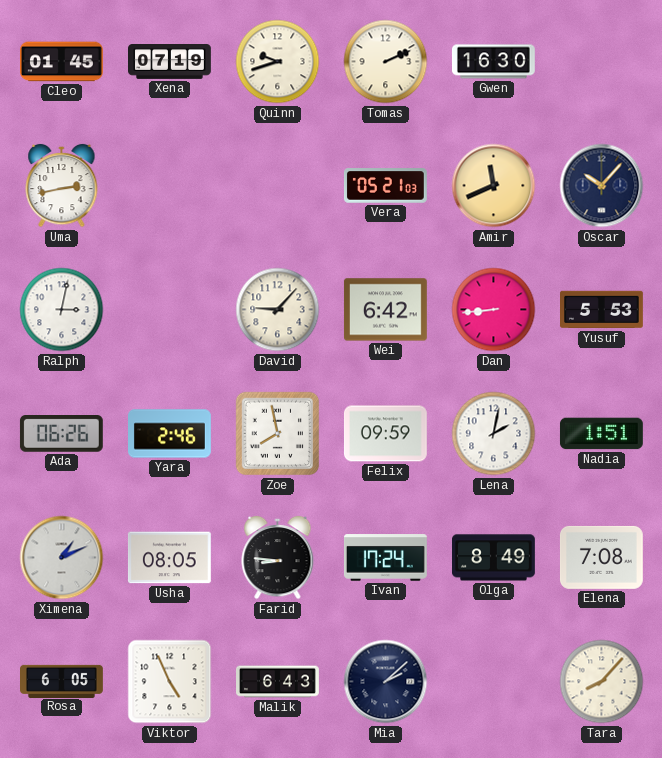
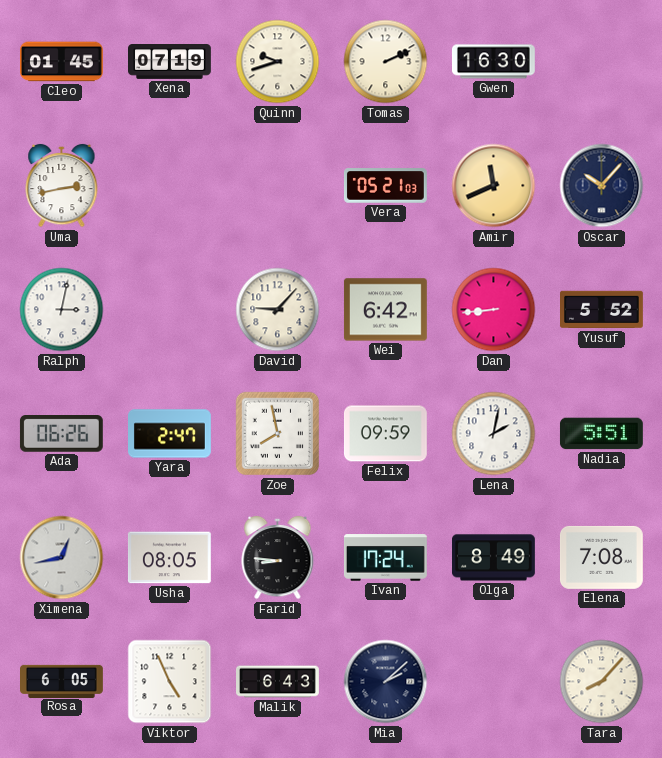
Yusuf: 5:53 -> 5:52 (602, 310)
Yara: 2:46 -> 2:47 (170, 434)
Nadia: 1:51 -> 5:51 (601, 434)
Ximena: 1:11 -> 12:43 (62, 558)
